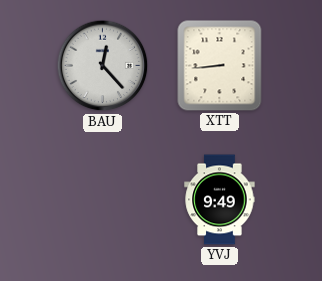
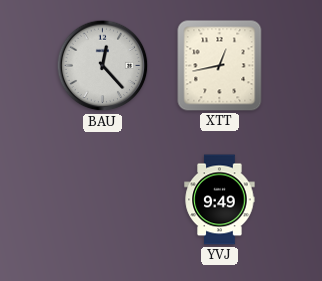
XTT: 8:44 -> 12:43 (220, 66)
